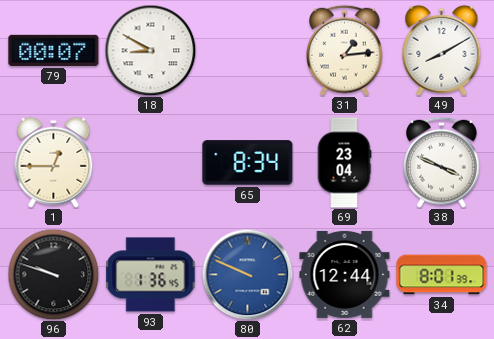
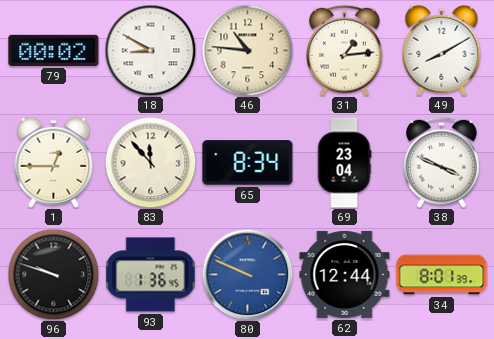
79: 00:07 -> 00:02 (54, 50)
46: none -> 10:46 (247, 50)
83: none -> 11:53 (150, 162)
